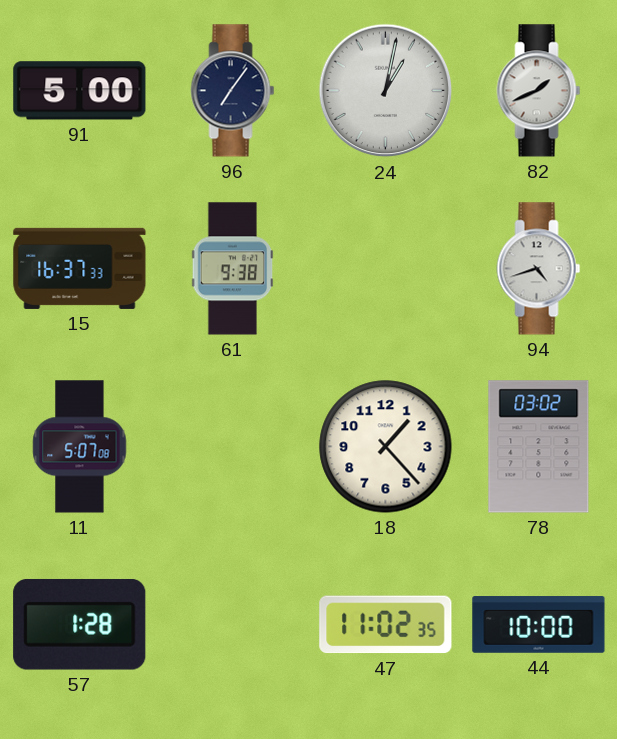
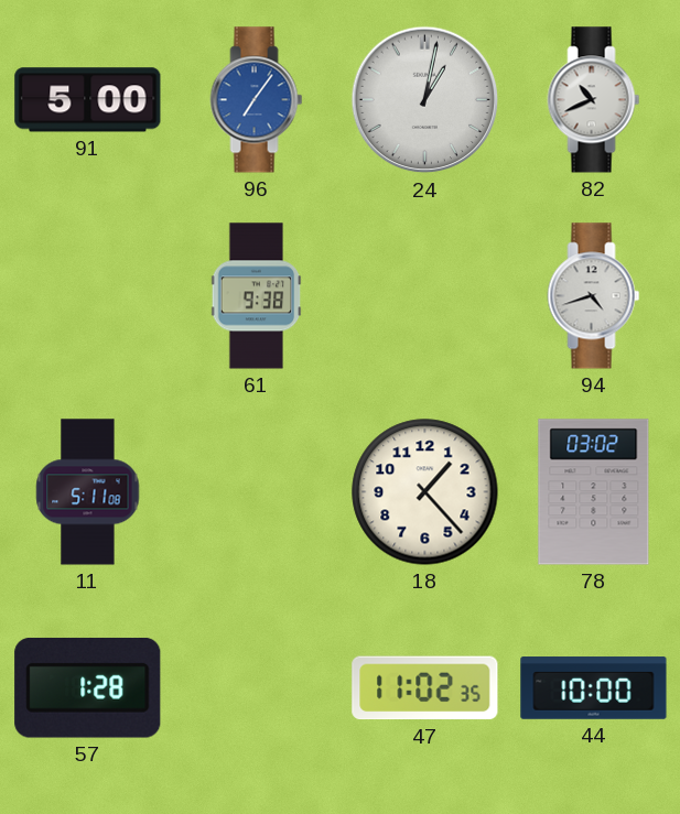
96 dial: navy -> blue (257, 100)
82: 1:41 -> 10:41 (594, 100)
15: 16:37 -> none (80, 268)
11: 5:07 -> 5:11 (88, 492)
